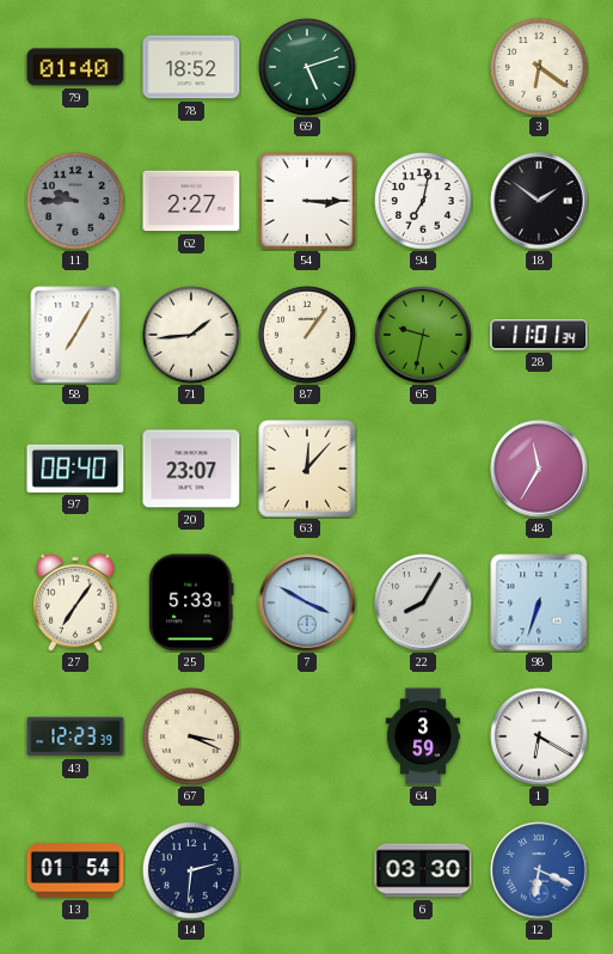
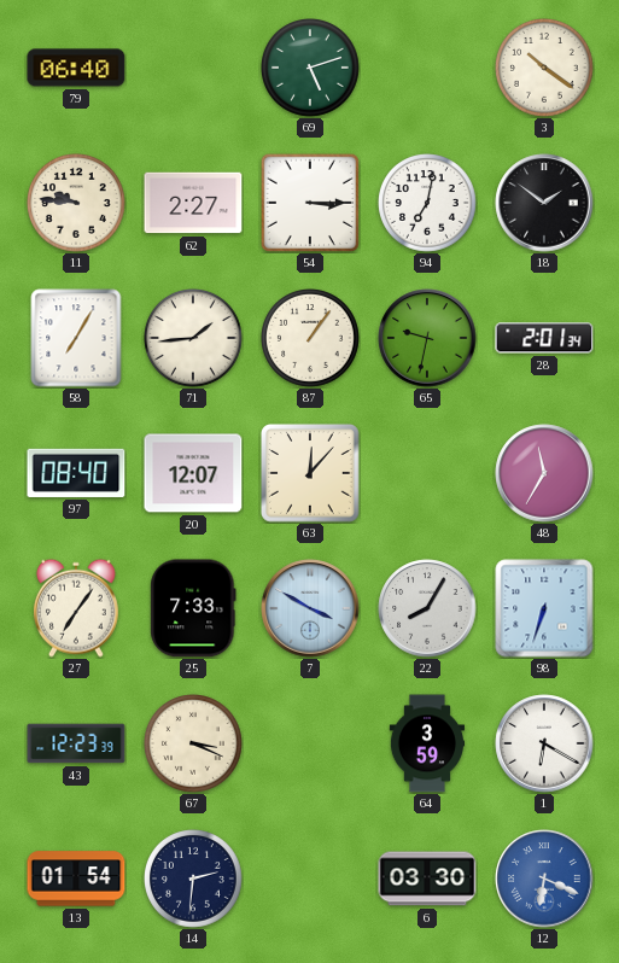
79: 01:40 -> 06:40 (76, 68)
78: 18:52 -> none (191, 67)
3: 6:21 -> 10:21 (545, 69)
11: 9:45 -> 9:46 (77, 204)
11 dial: grey -> cream (77, 204)
28: 11:01 -> 2:01 (544, 338)
20: 23:07 -> 12:07 (193, 473)
25: 5:33 -> 7:33 (193, 608)
